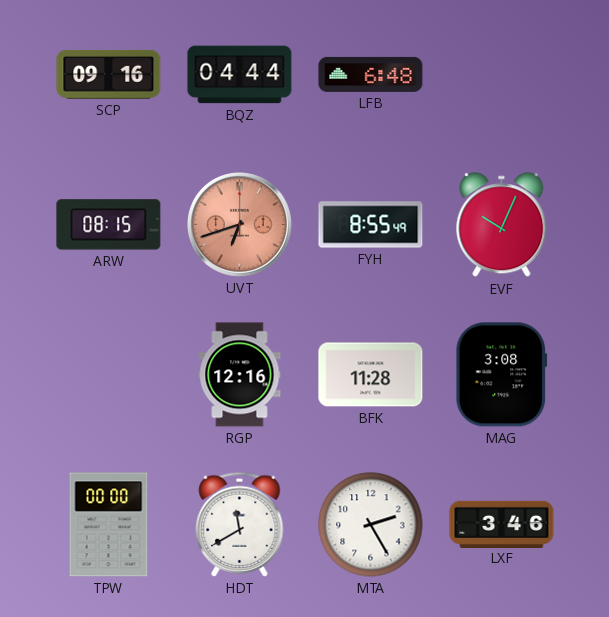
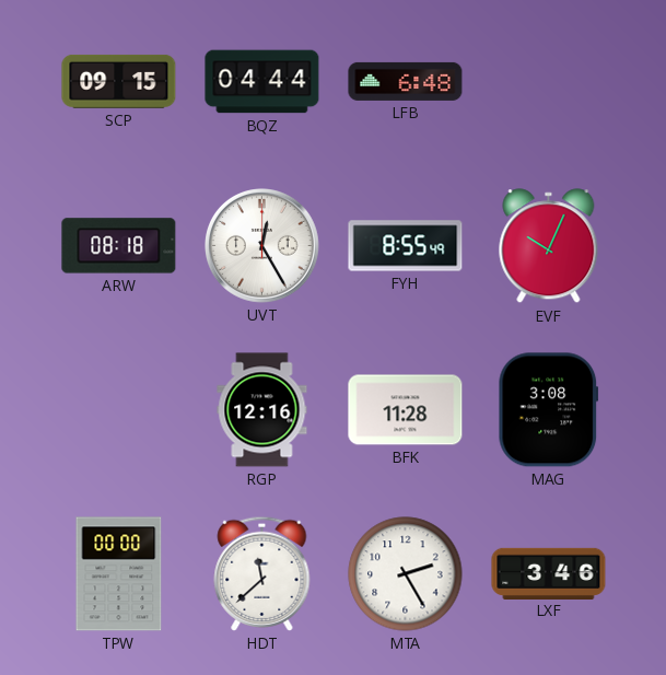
SCP: 09:16 -> 09:15 (119, 81)
ARW: 08:15 -> 08:18 (119, 246)
UVT: 6:42 -> 12:25 (262, 246)
UVT dial: salmon -> white (262, 246)
HDT: 11:40 -> 11:38 (262, 573)
